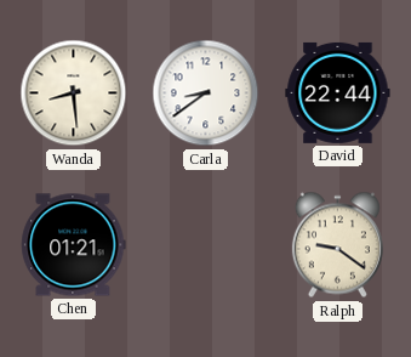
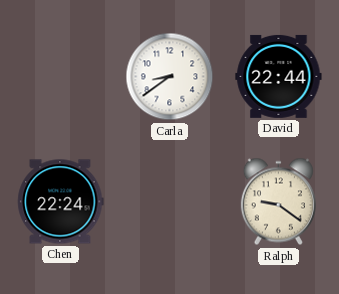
Wanda: 8:29 -> none (74, 93)
Chen: 01:21 -> 22:24 (61, 202)
